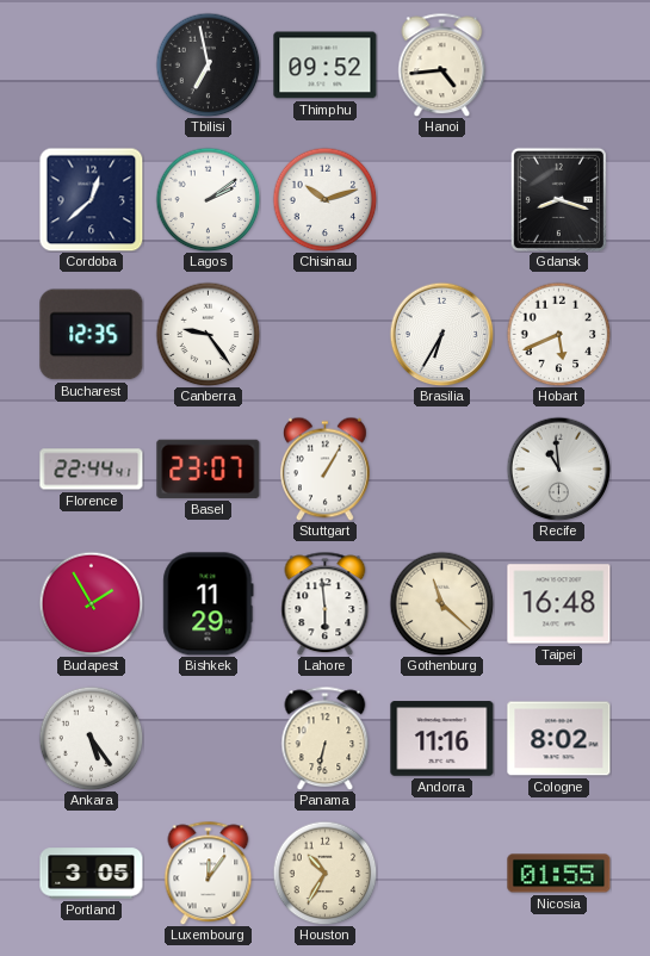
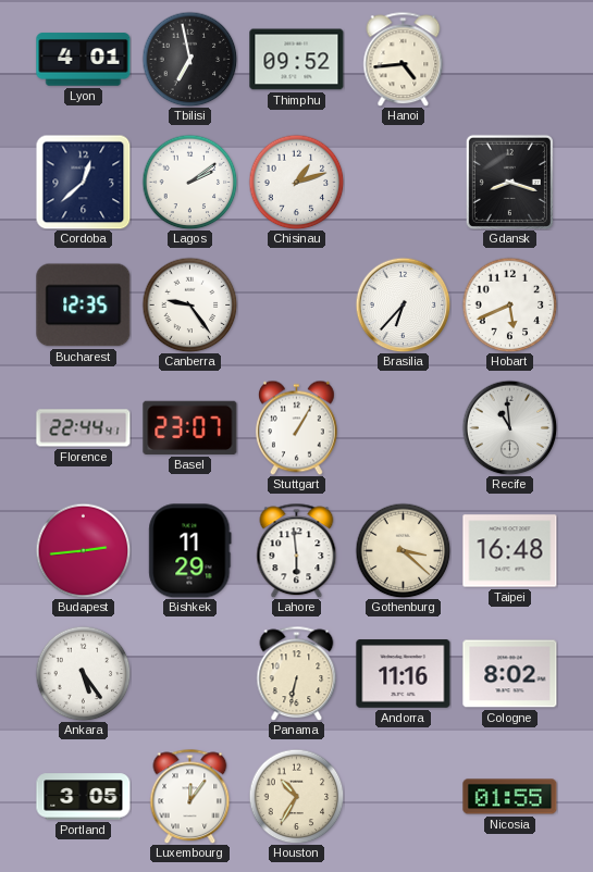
Lyon: none -> 4:01 (84, 60)
Chisinau: 10:12 -> 1:12 (296, 182)
Brasilia: 6:35 -> 6:37 (403, 304)
Budapest: 1:55 -> 2:44 (83, 550)
Gothenburg: 11:22 -> 3:22 (403, 550)
